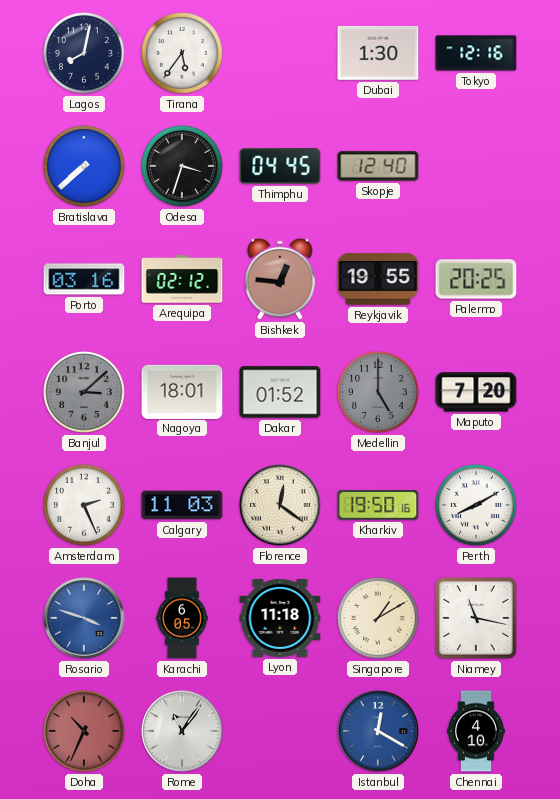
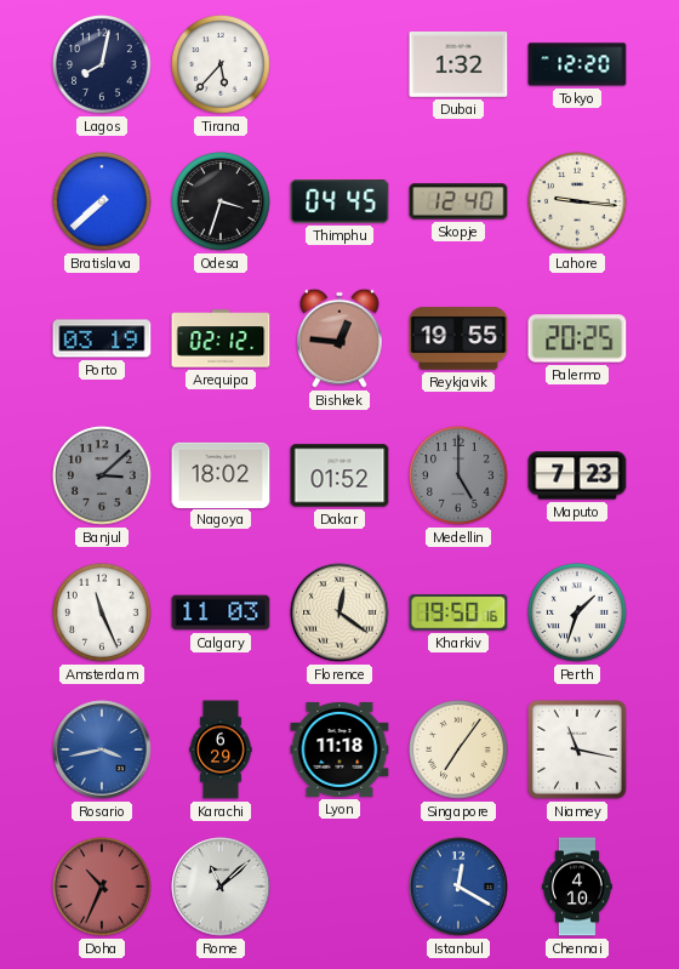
Tirana: 5:36 -> 5:37 (221, 64)
Dubai: 1:30 -> 1:32 (458, 64)
Tokyo: 12:16 -> 12:20 (577, 64)
Lahore: none -> 9:16 (577, 201)
Porto: 03:16 -> 03:19 (102, 338)
Nagoya: 18:01 -> 18:02 (221, 474)
Maputo: 7:20 -> 7:23 (577, 475)
Amsterdam: 2:26 -> 11:26 (102, 612)
Perth: 8:10 -> 1:33 (577, 612)
Rosario: 3:48 -> 3:43 (102, 749)
Karachi: 6:05 -> 6:29 (221, 749)
Singapore: 1:10 -> 7:06 (458, 749)
Rome: 11:06 -> 11:08 (221, 887)
